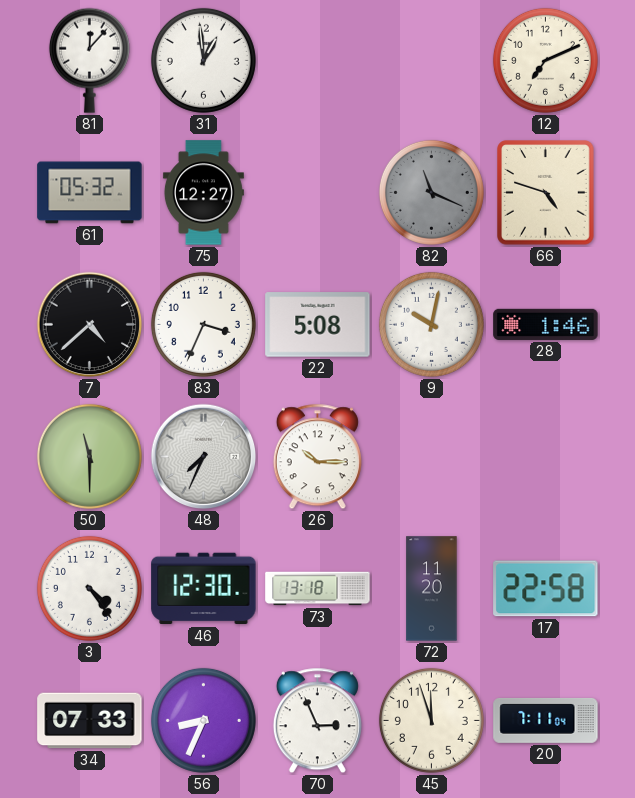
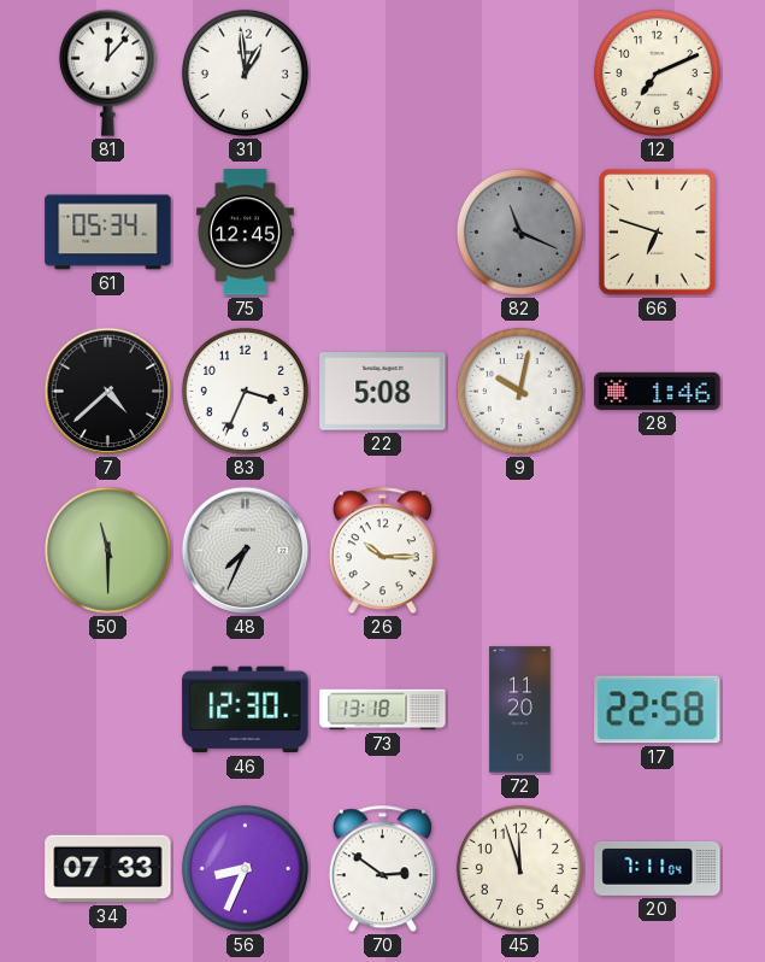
61: 05:32 -> 05:34 (108, 233)
75: 12:27 -> 12:45 (245, 233)
66: 4:48 -> 6:48 (658, 233)
3: 4:24 -> none (89, 588)
70: 2:56 -> 2:51 (382, 869)
